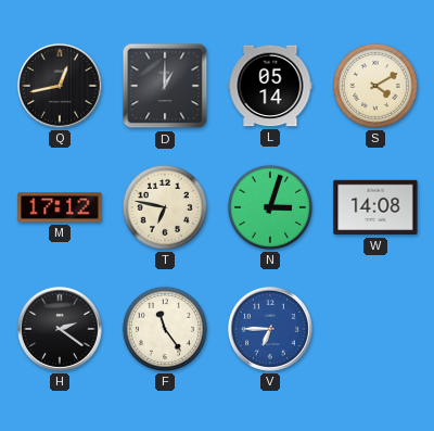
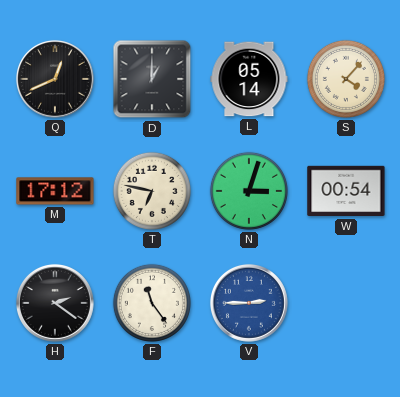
Q: 12:43 -> 12:41 (55, 79)
S: 4:10 -> 4:07 (346, 79)
W: 14:08 -> 00:54 (346, 191)
V: 6:45 -> 2:45 (249, 303)
